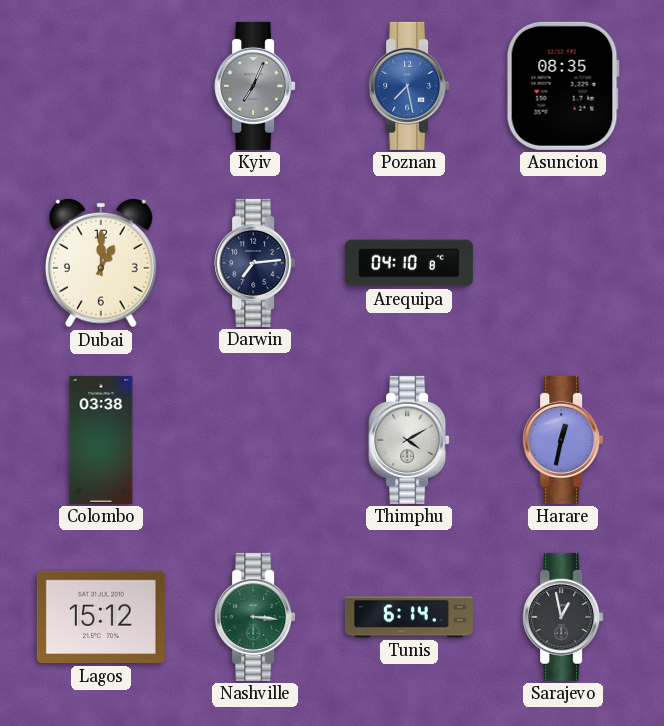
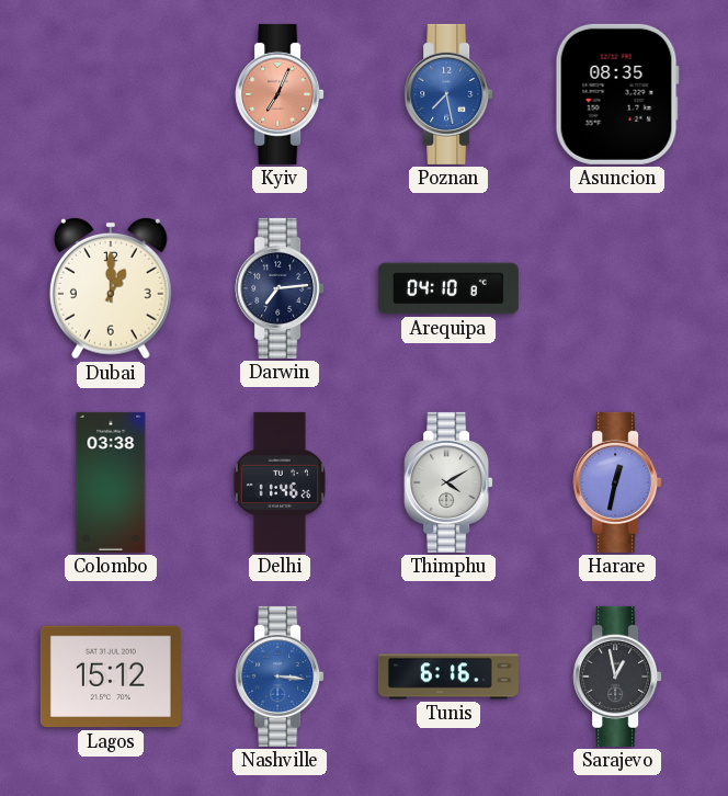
Kyiv dial: grey -> salmon (280, 94)
Delhi: none -> 11:46 (278, 482)
Nashville dial: green -> blue (280, 676)
Tunis: 6:14 -> 6:16 (448, 676)
